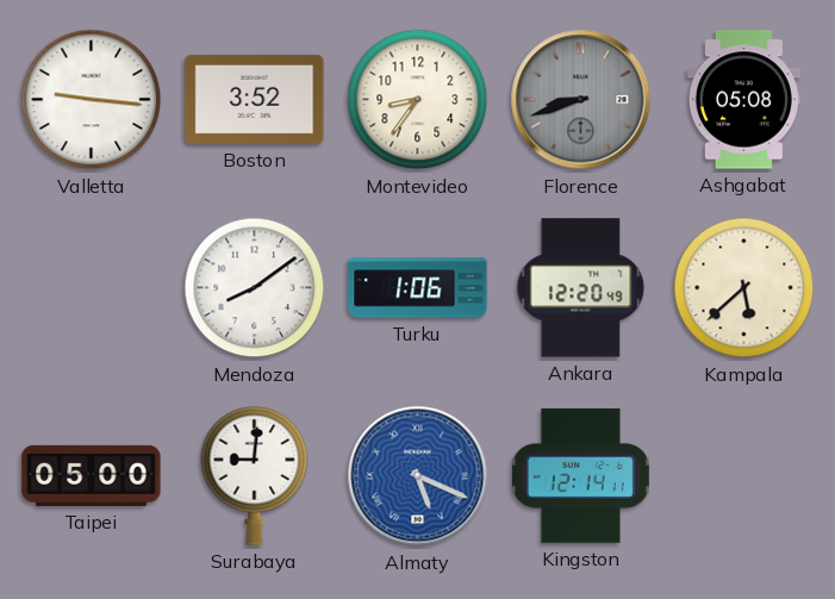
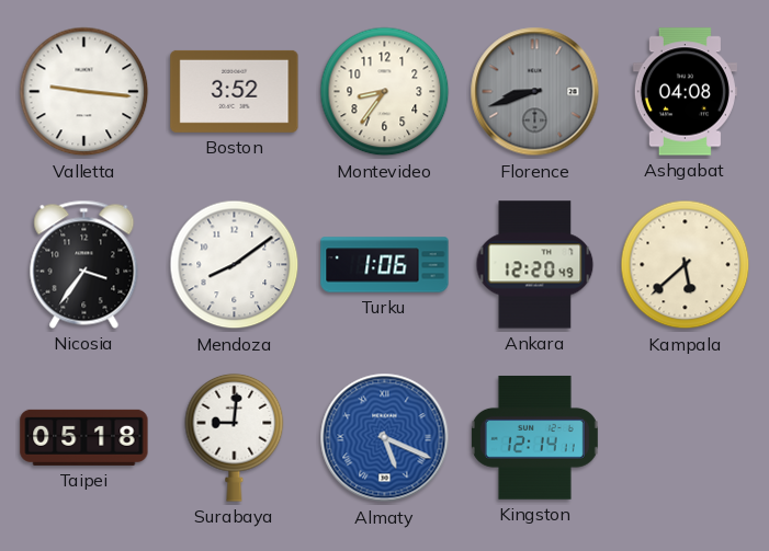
Ashgabat: 05:08 -> 04:08 (685, 92)
Nicosia: none -> 3:36 (84, 264)
Taipei: 05:00 -> 05:18 (84, 437)
